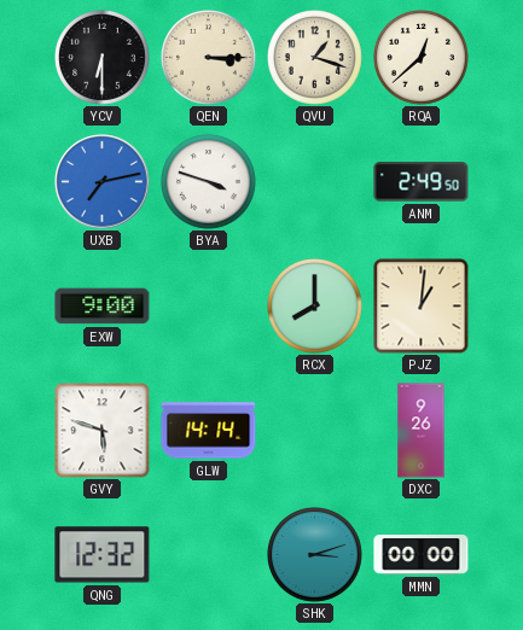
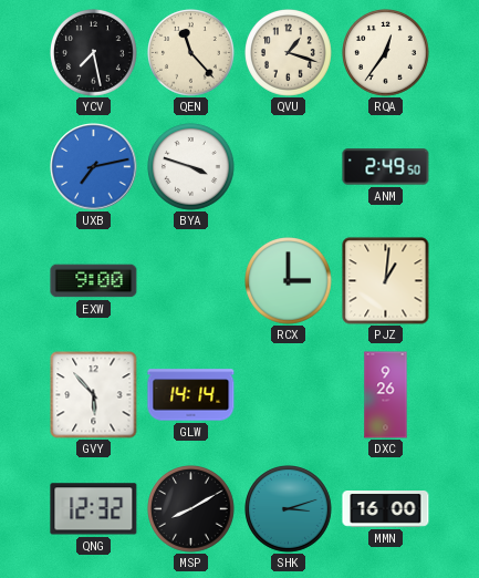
YCV: 6:30 -> 7:28 (94, 53)
QEN: 3:15 -> 11:23 (191, 53)
RQA: 12:38 -> 12:36 (386, 53)
RCX: 8:00 -> 3:00 (289, 281)
GVY: 5:48 -> 5:53 (94, 395)
MSP: none -> 8:10 (191, 509)
MMN: 00:00 -> 16:00 (386, 509)
